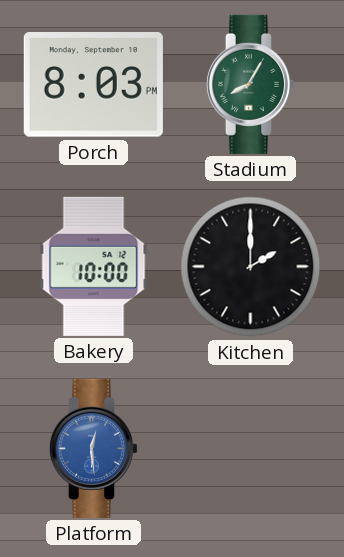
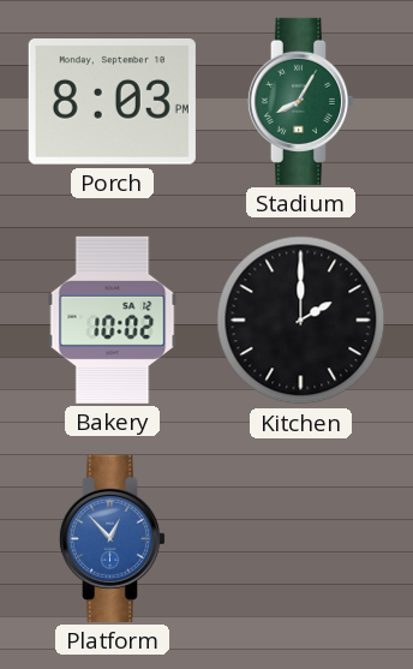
Bakery: 10:00 -> 10:02 (113, 319)
Platform: 12:29 -> 12:53 (112, 538)
